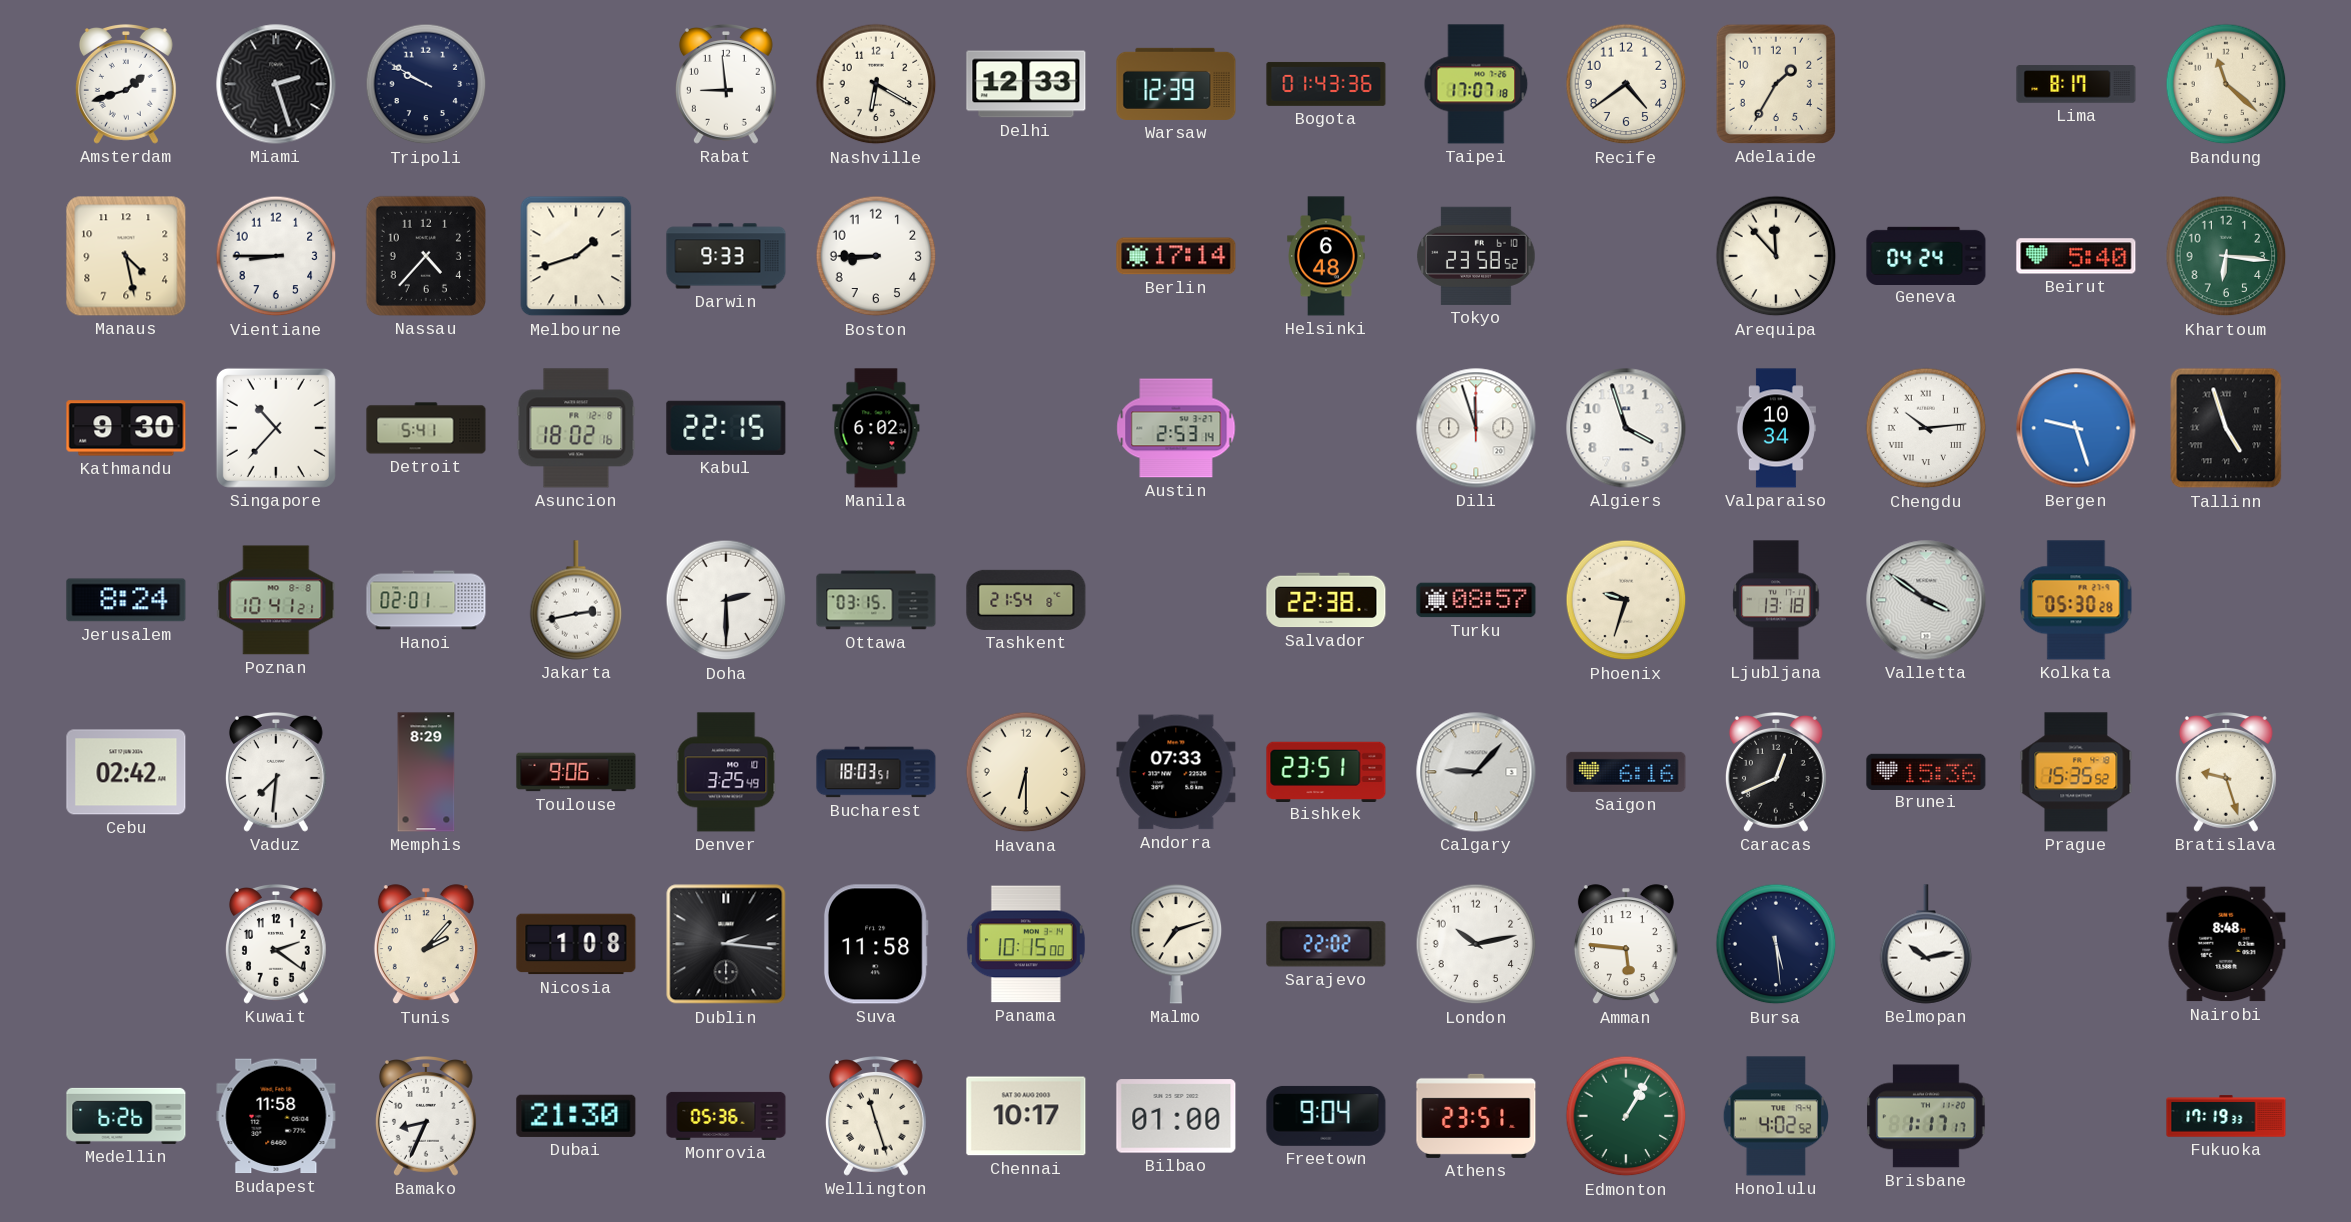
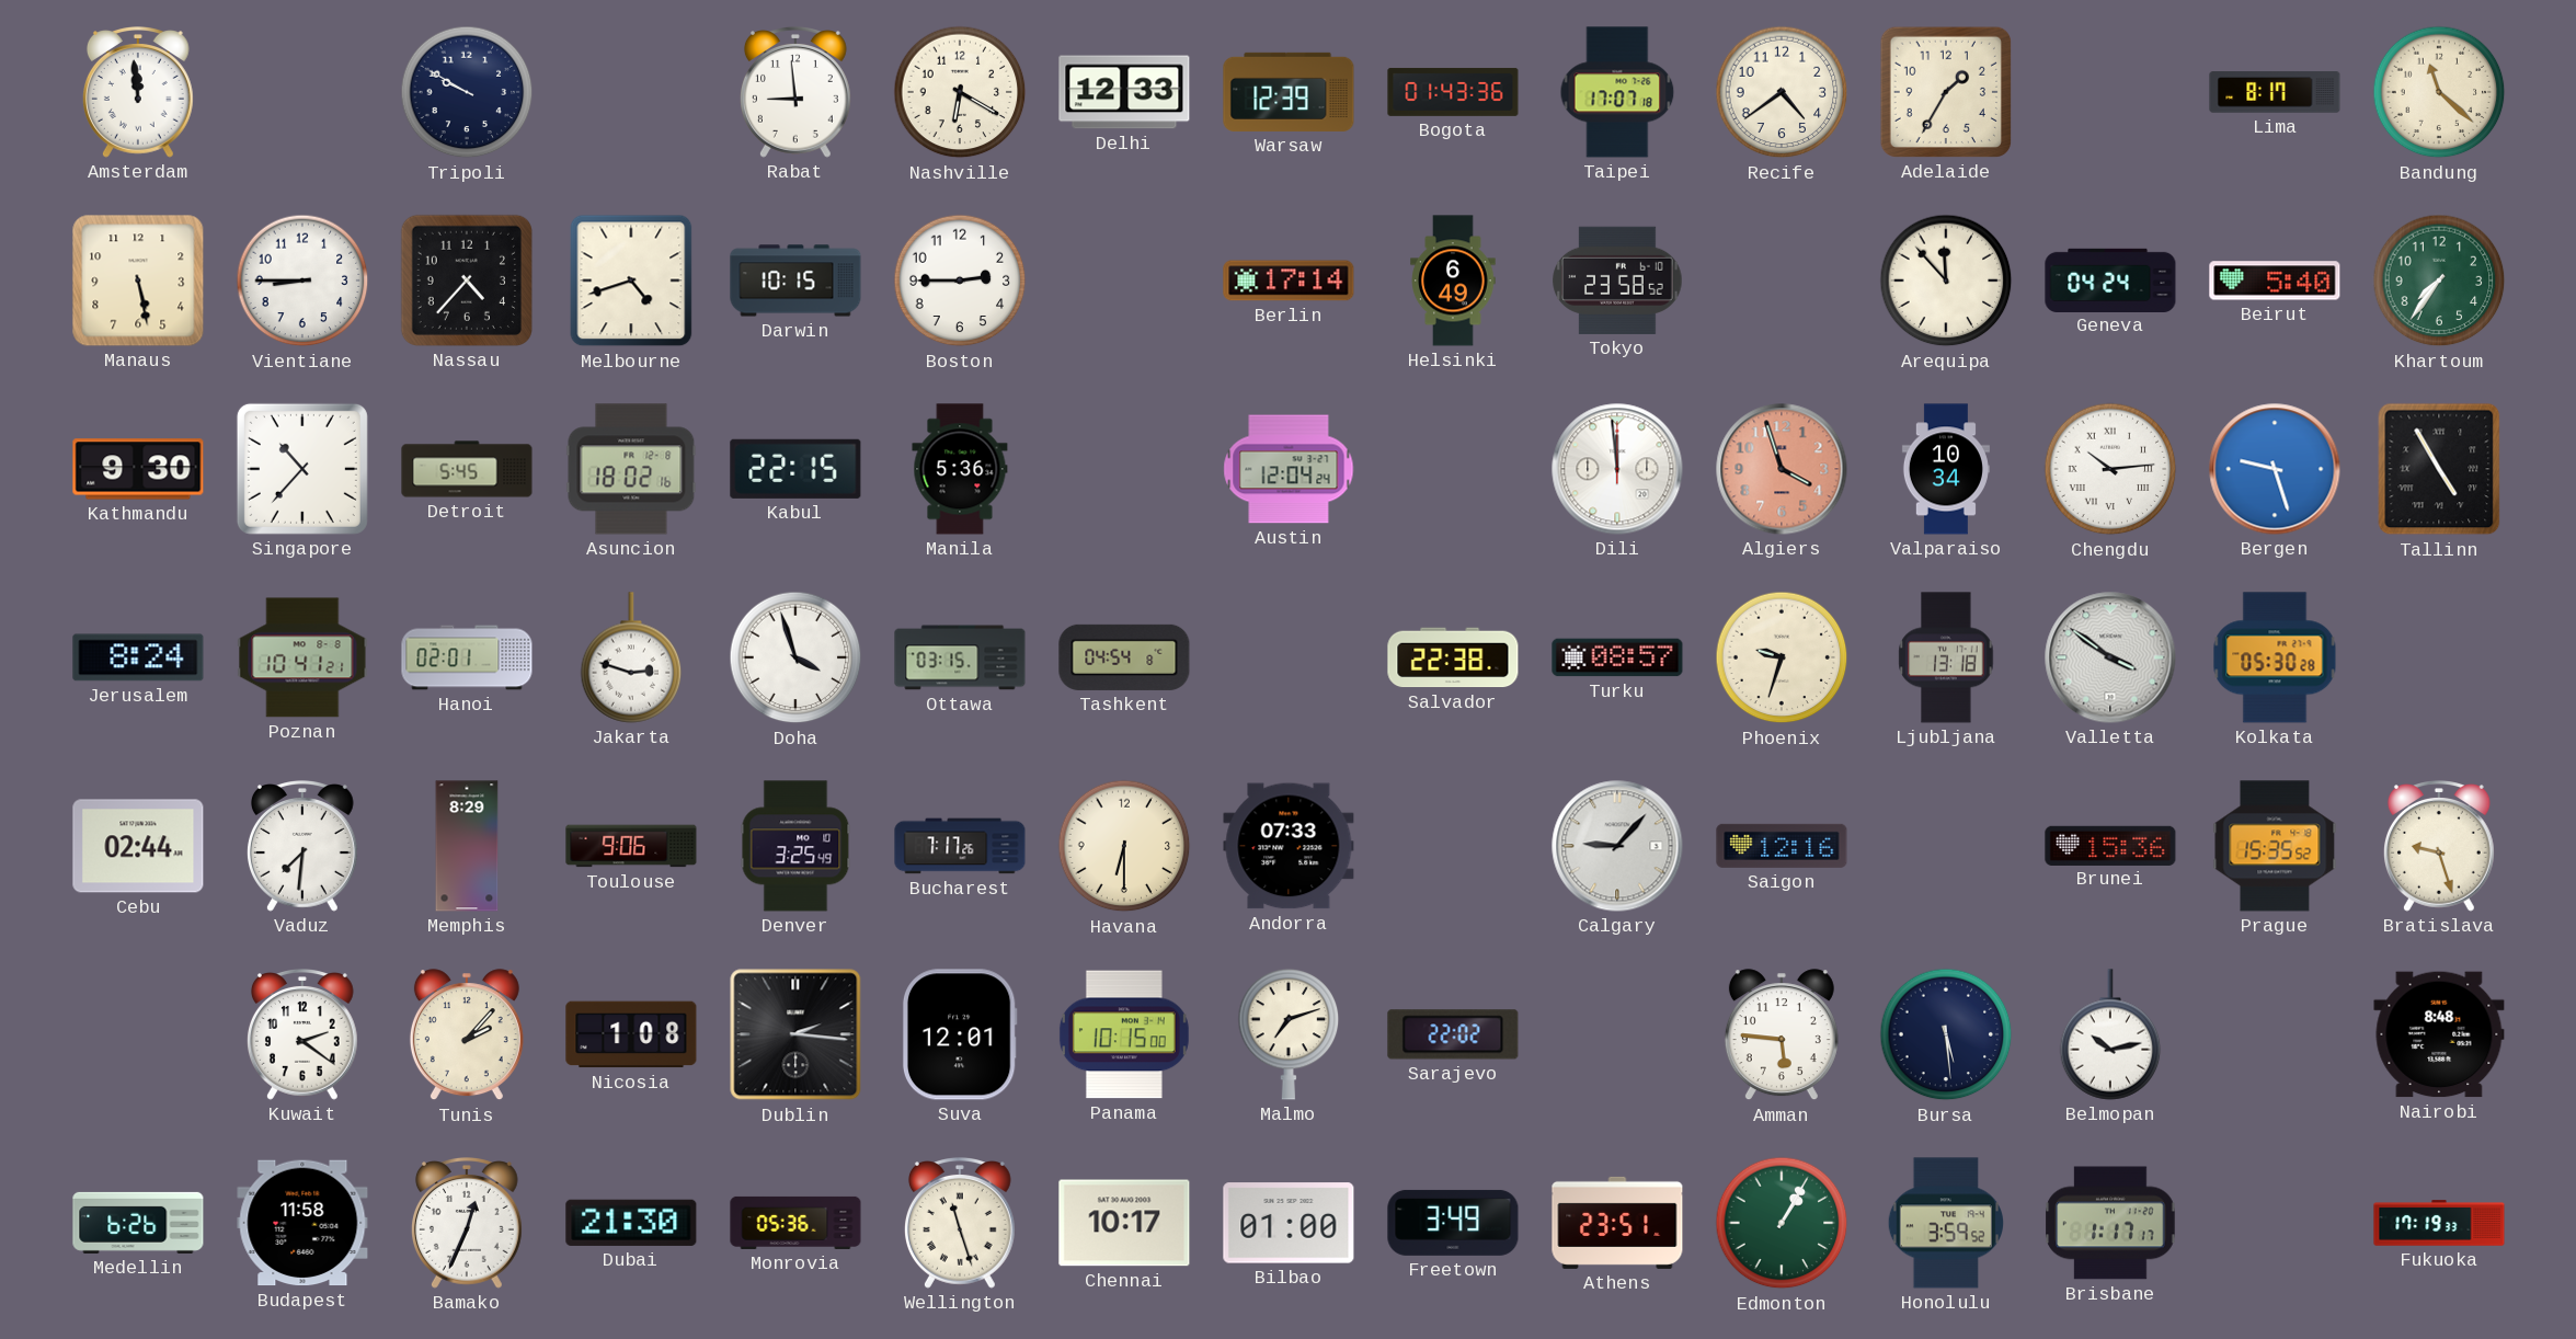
Amsterdam: 1:42 -> 11:59 (138, 93)
Miami: 2:27 -> none (276, 84)
Manaus: 4:28 -> 5:28 (138, 281)
Melbourne: 1:42 -> 4:42 (631, 281)
Darwin: 9:33 -> 10:15 (795, 281)
Boston: 8:45 -> 2:45 (960, 281)
Helsinki: 6:48 -> 6:49 (1453, 281)
Khartoum: 6:16 -> 7:36 (2439, 281)
Detroit: 5:41 -> 5:45 (467, 469)
Manila: 6:02 -> 5:36 (960, 469)
Austin: 2:53 -> 12:04 (1289, 469)
Dili: 11:57 -> 11:59 (1617, 469)
Algiers dial: white -> salmon (1782, 469)
Tallinn: 4:57 -> 4:55 (2439, 469)
Jakarta: 2:43 -> 2:48 (631, 657)
Doha: 2:30 -> 3:57 (795, 657)
Tashkent: 21:54 -> 04:54 (1124, 657)
Cebu: 02:42 -> 02:44 (138, 846)
Bucharest: 18:03 -> 7:17 (960, 846)
Bishkek: 23:51 -> none (1326, 771)
Saigon: 6:16 -> 12:16 (1782, 846)
Caracas: 12:41 -> none (1776, 773)
Suva: 11:58 -> 12:01 (960, 1034)
London: 10:13 -> none (1476, 944)
Bamako: 8:34 -> 12:34 (467, 1224)
Freetown: 9:04 -> 3:49 (1453, 1223)
Honolulu: 4:02 -> 3:59 (1945, 1223)
